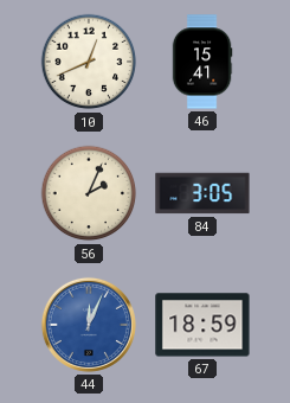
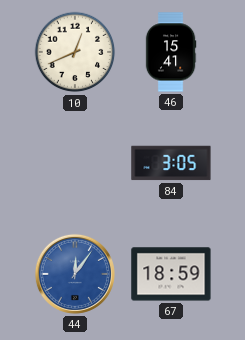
56: 2:04 -> none (89, 193)
44: 12:04 -> 12:06 (75, 274)
